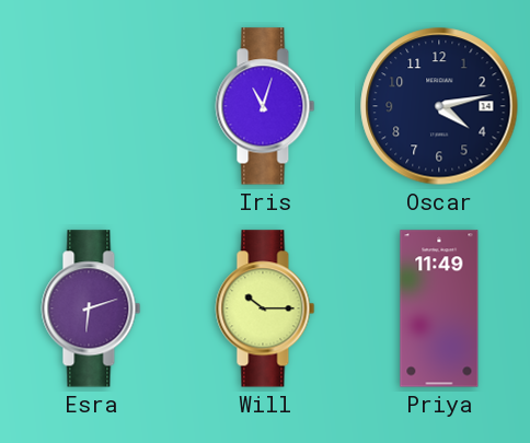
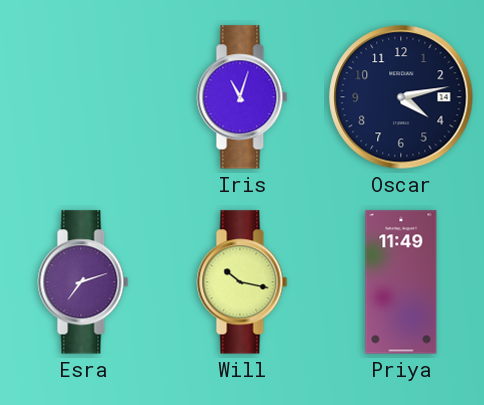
Esra: 6:12 -> 7:12 (83, 282)
Will: 10:15 -> 10:17 (242, 282)
